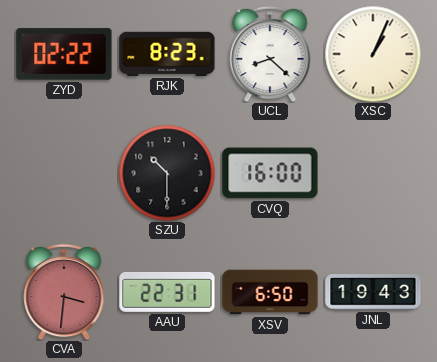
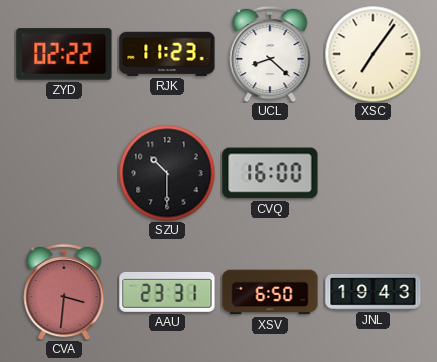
RJK: 8:23 -> 11:23 (167, 54)
XSC: 1:04 -> 7:06 (373, 54)
AAU: 22:31 -> 23:31 (167, 292)
